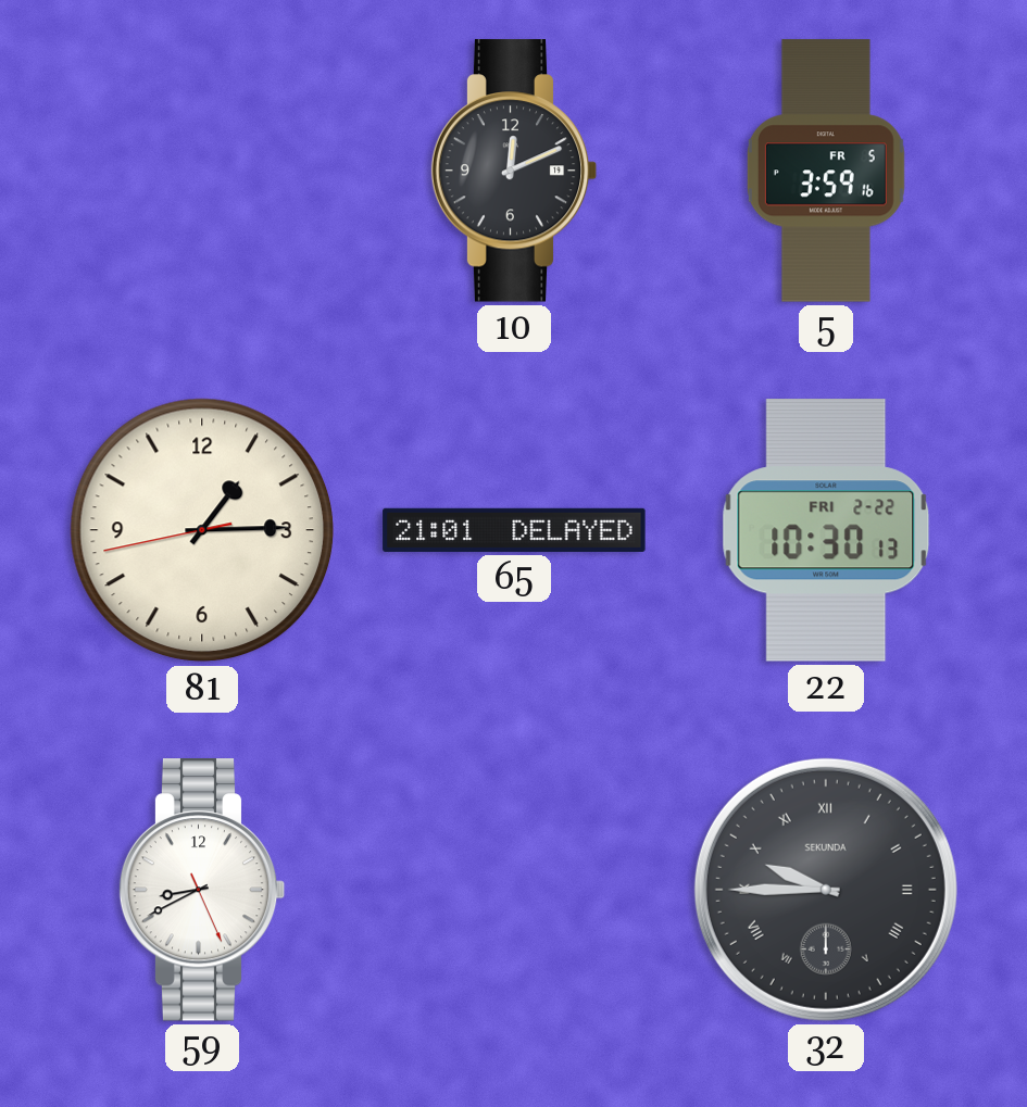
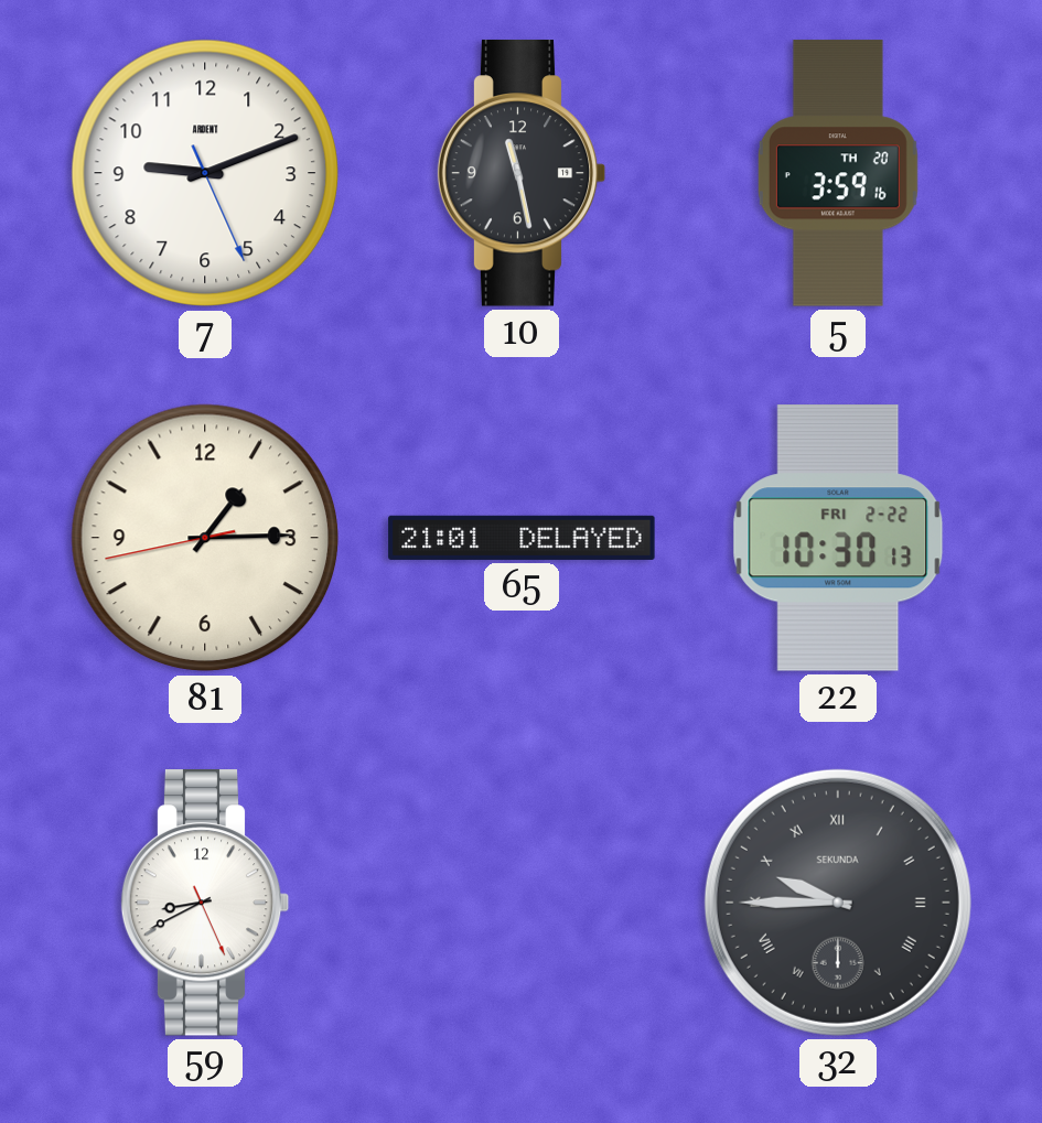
7: none -> 9:11 (205, 173)
10: 12:11 -> 11:28 (522, 174)
5 date: FR 5 -> TH 20 (838, 173)
